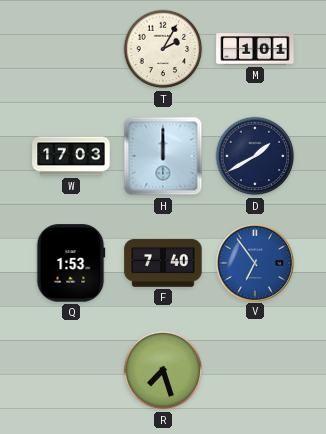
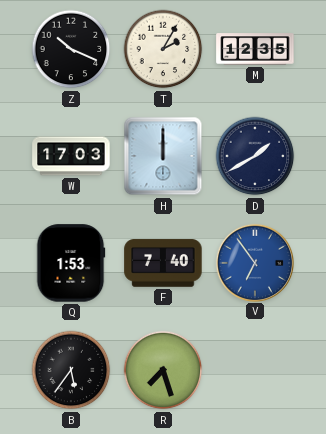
Z: none -> 10:19 (71, 49)
M: 1:01 -> 12:35 (255, 49)
B: none -> 5:36 (71, 370)
